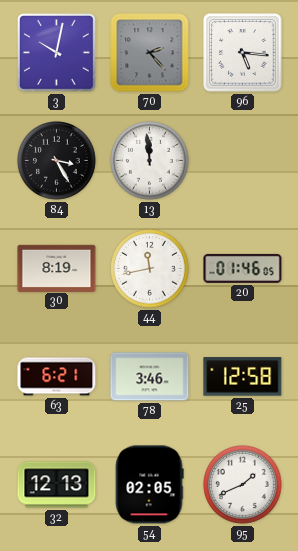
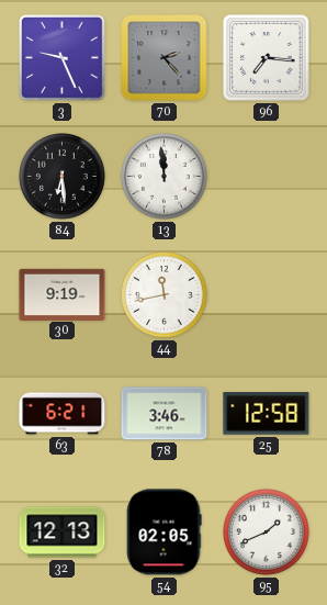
3: 10:02 -> 9:26 (63, 58)
96: 5:16 -> 7:16 (267, 58)
84: 3:25 -> 6:29 (63, 177)
30: 8:19 -> 9:19 (63, 294)
20: 01:46 -> none (243, 268)
